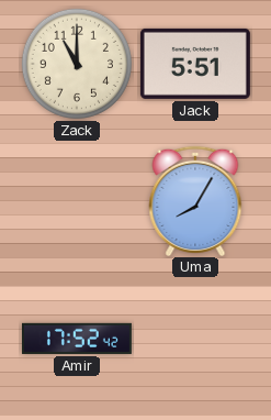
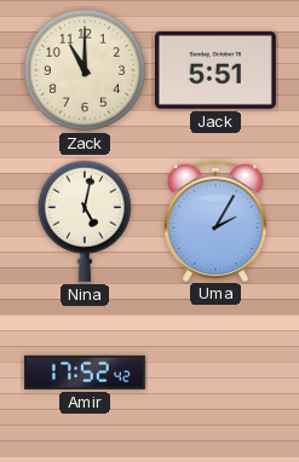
Nina: none -> 5:02 (85, 221)
Uma: 8:05 -> 2:05 (215, 220)
